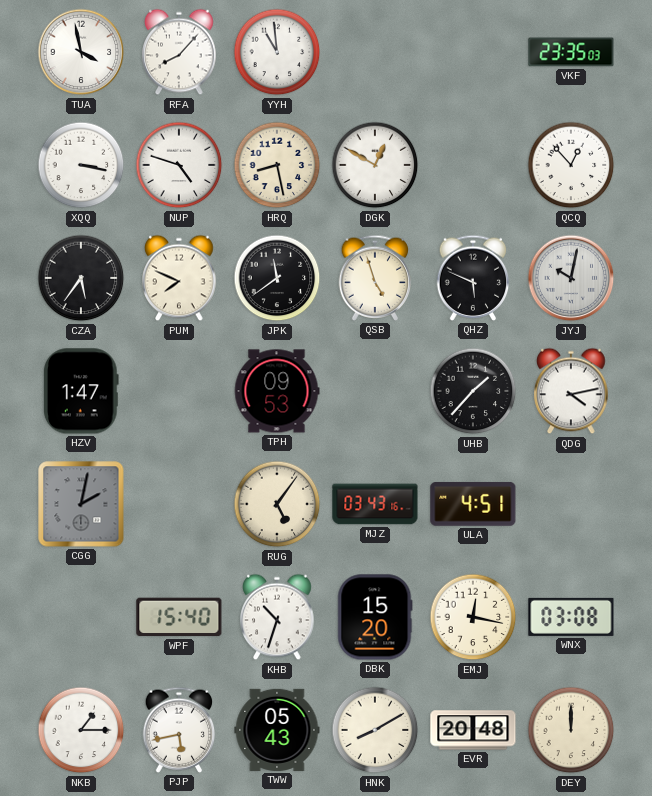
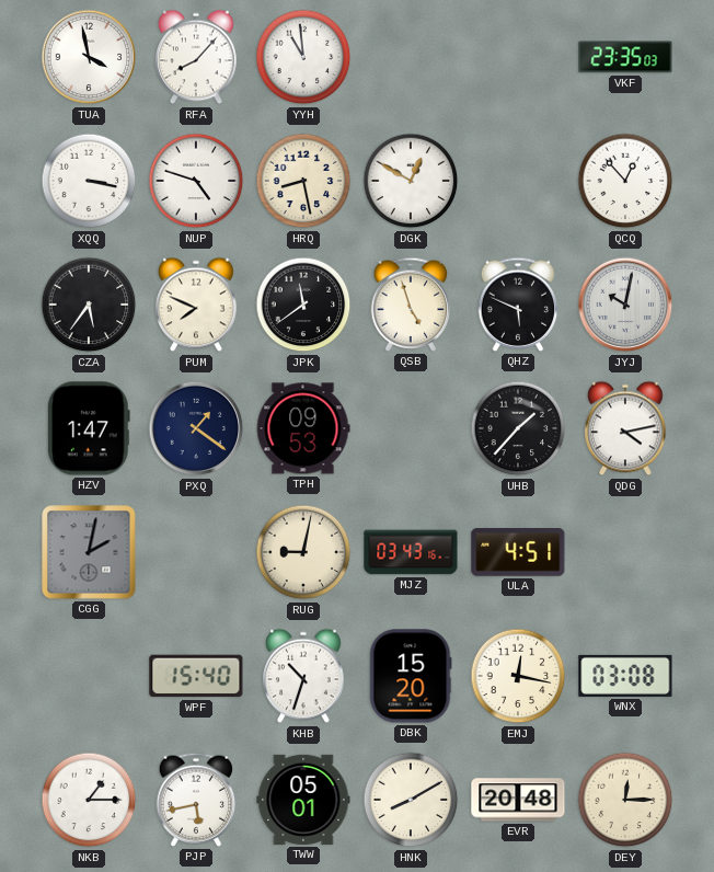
PXQ: none -> 1:21 (196, 428)
RUG: 5:06 -> 9:02 (303, 552)
TWW: 05:43 -> 05:01 (303, 800)
DEY: 12:00 -> 12:15 (625, 800)
